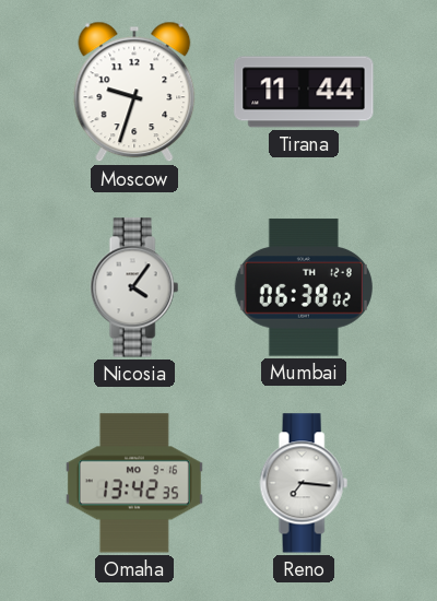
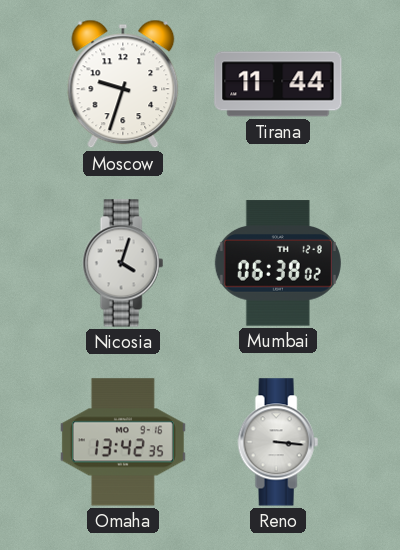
Nicosia: 4:06 -> 4:03 (123, 263)
Reno: 7:16 -> 3:16 (278, 442)
